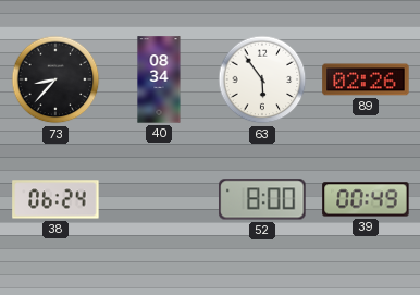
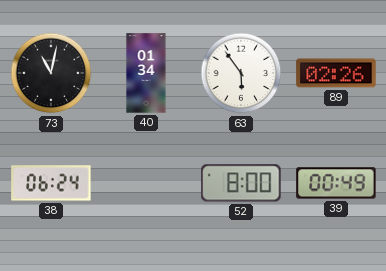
73: 8:37 -> 11:02 (51, 73)
40: 08:34 -> 01:34 (146, 73)
